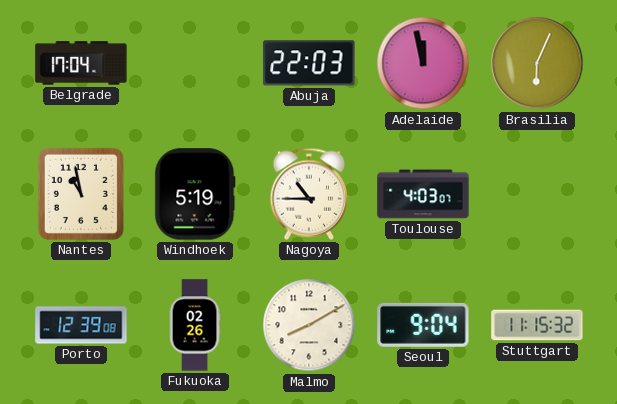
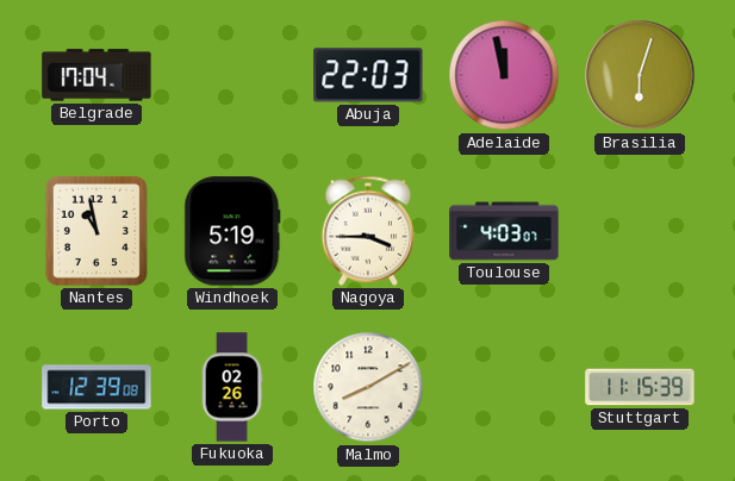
Brasilia: 6:04 -> 6:03 (640, 75)
Nagoya: 10:45 -> 3:45 (368, 231)
Seoul: 9:04 -> none (423, 325)
Stuttgart: 11:15:32 -> 11:15:39 (640, 387)
